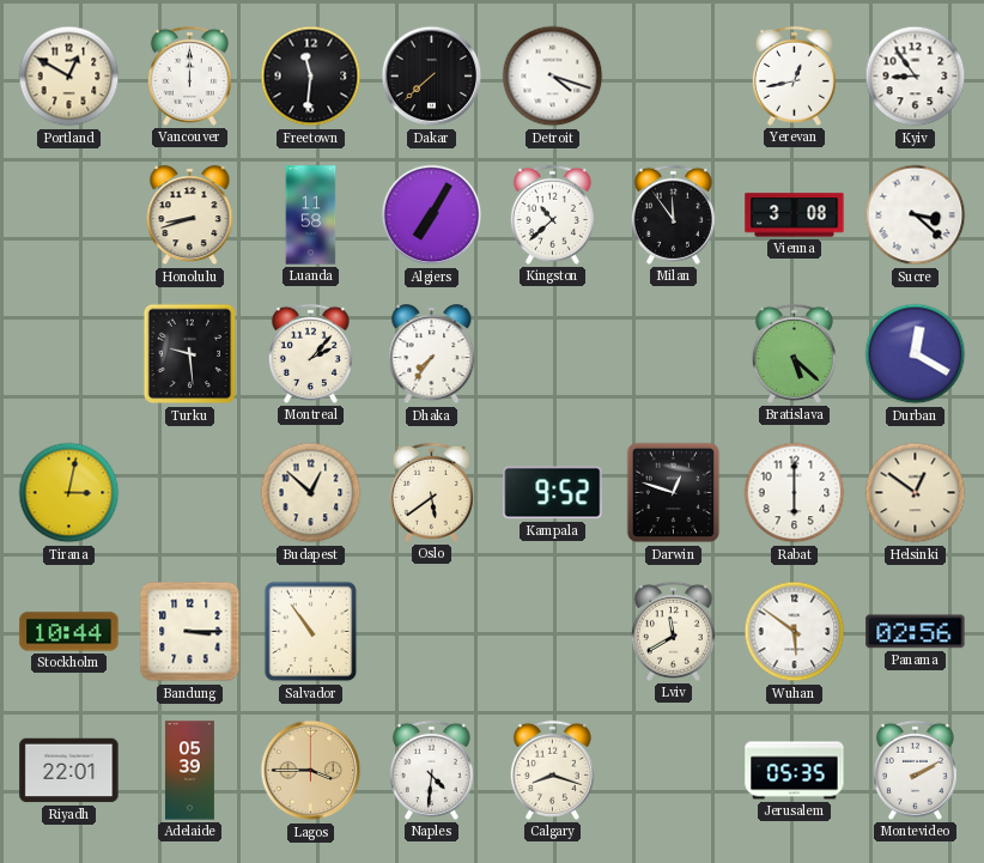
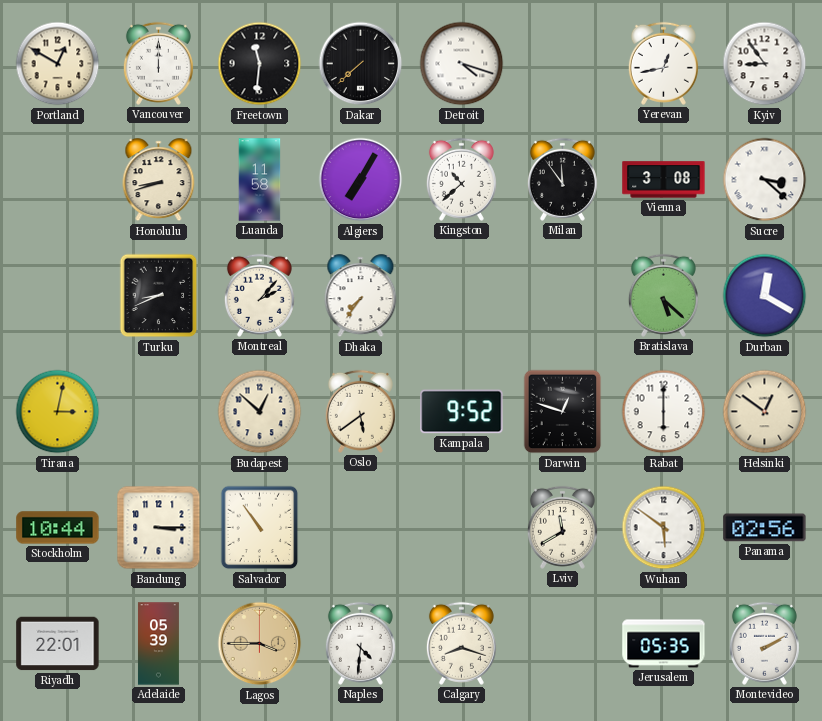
Turku: 9:29 -> 8:41 (159, 296)
